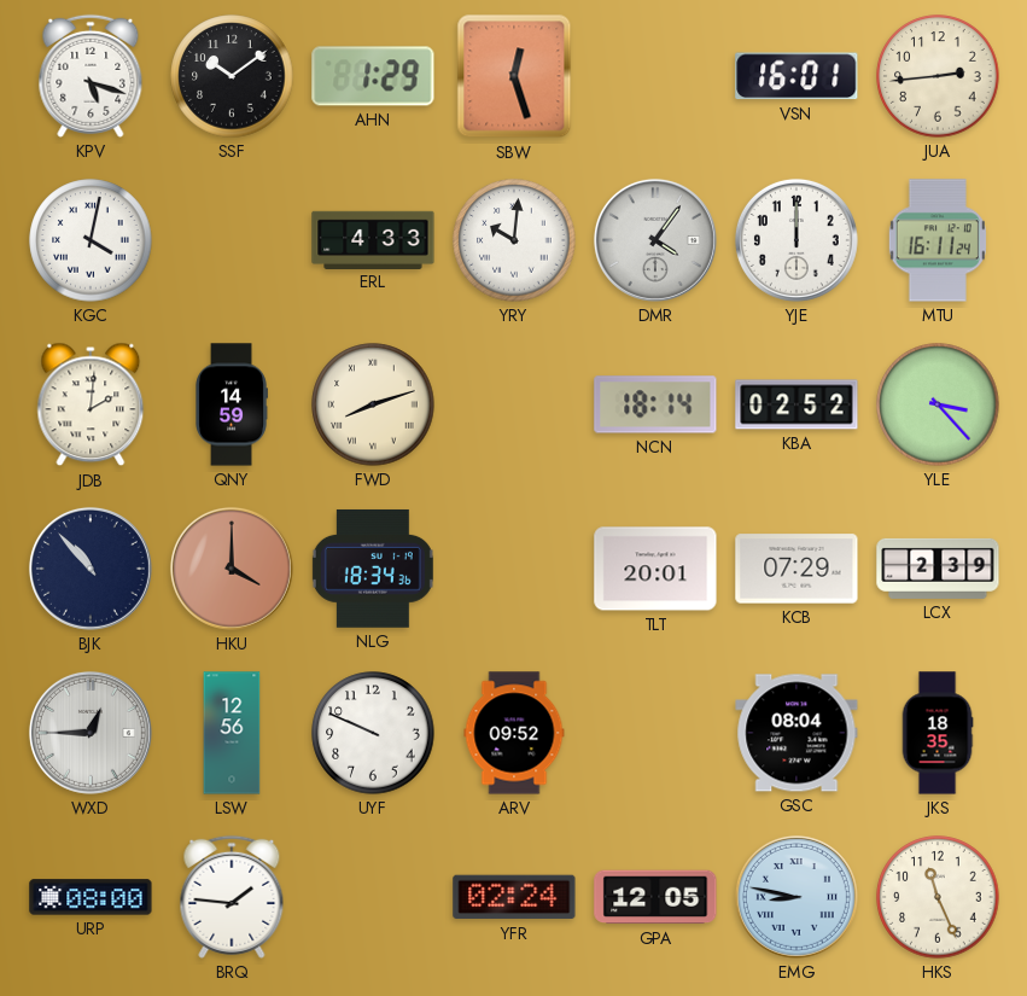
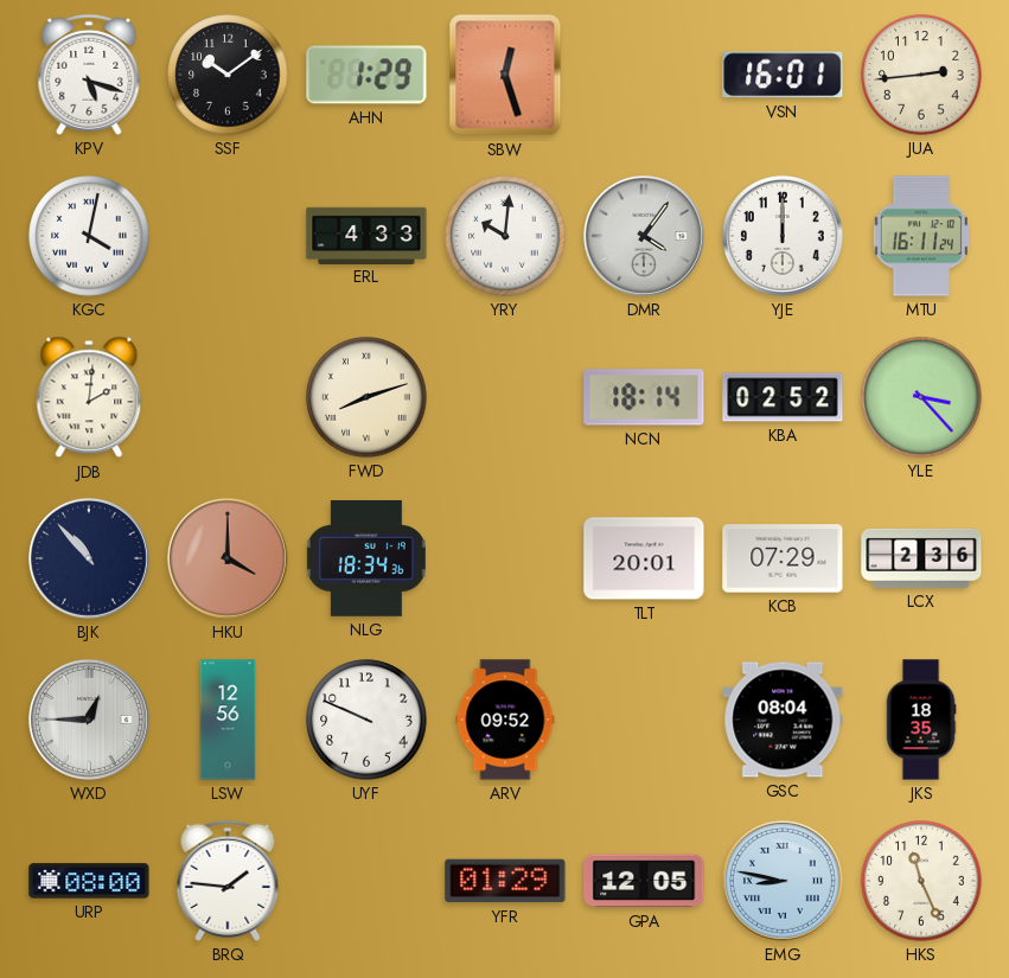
QNY: 14:59 -> none (232, 404)
LCX: 2:39 -> 2:36 (921, 558)
YFR: 02:24 -> 01:29 (505, 881)
